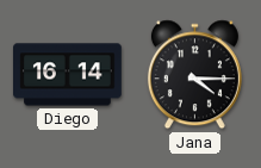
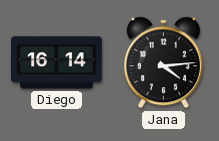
Jana: 4:15 -> 4:14 (163, 63)
